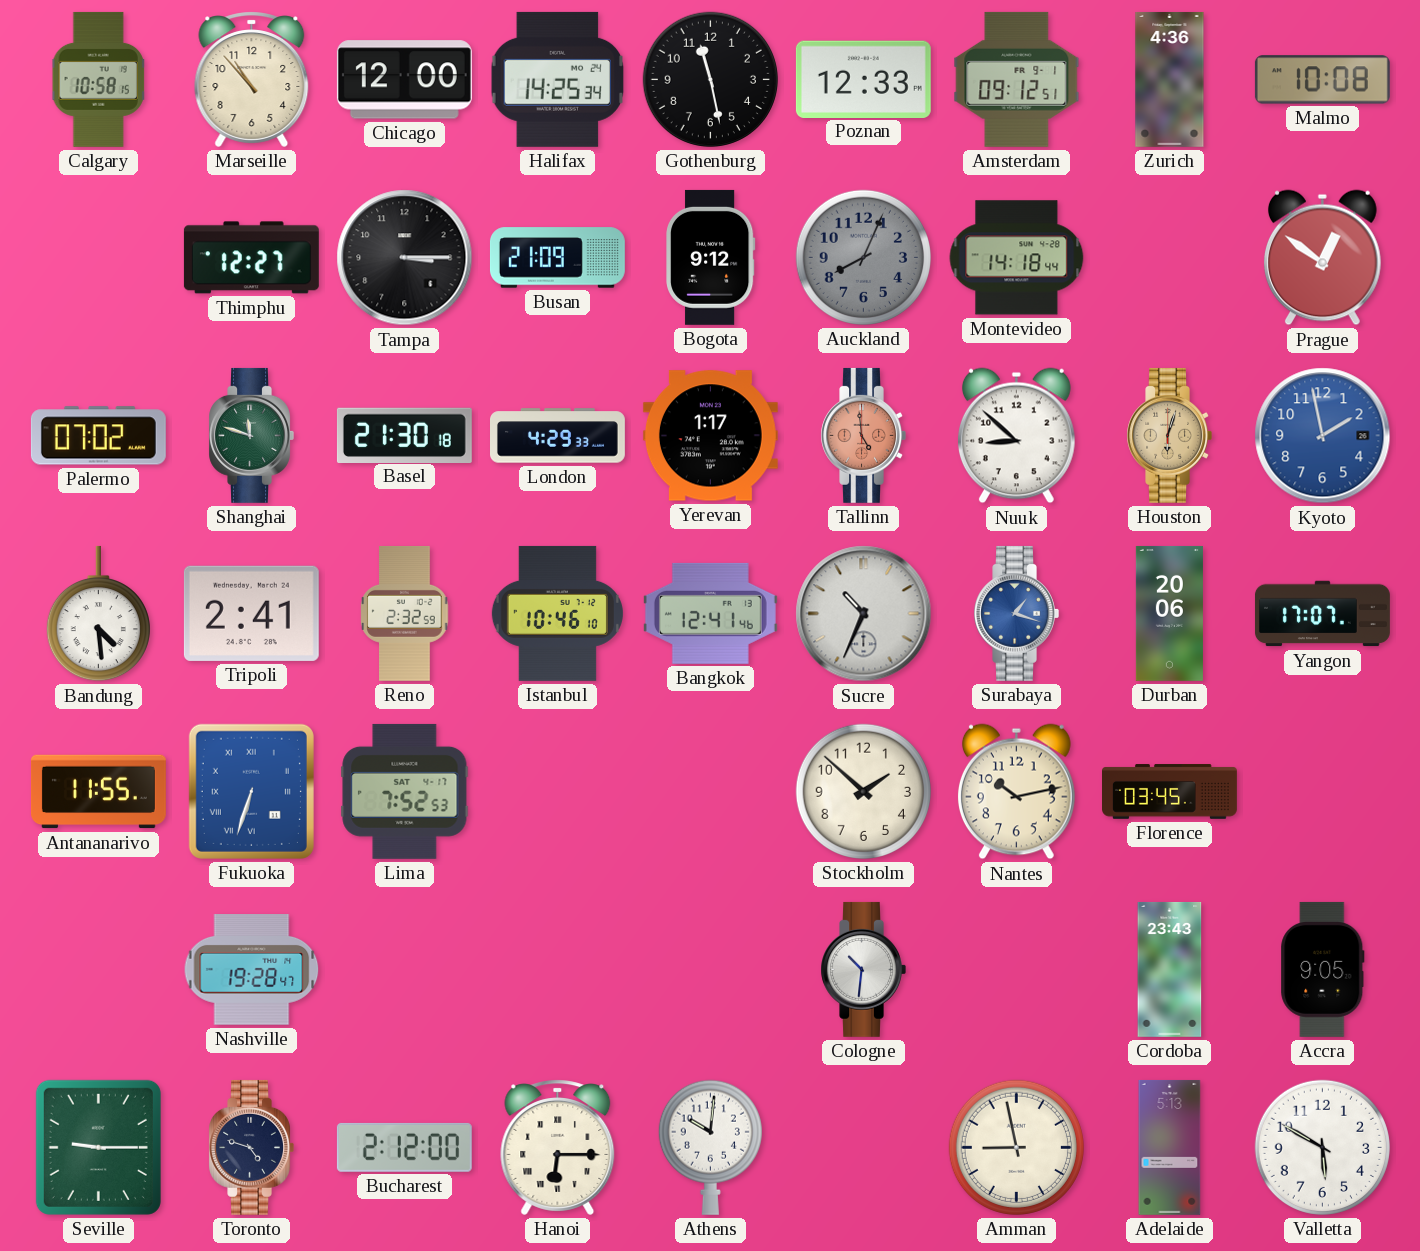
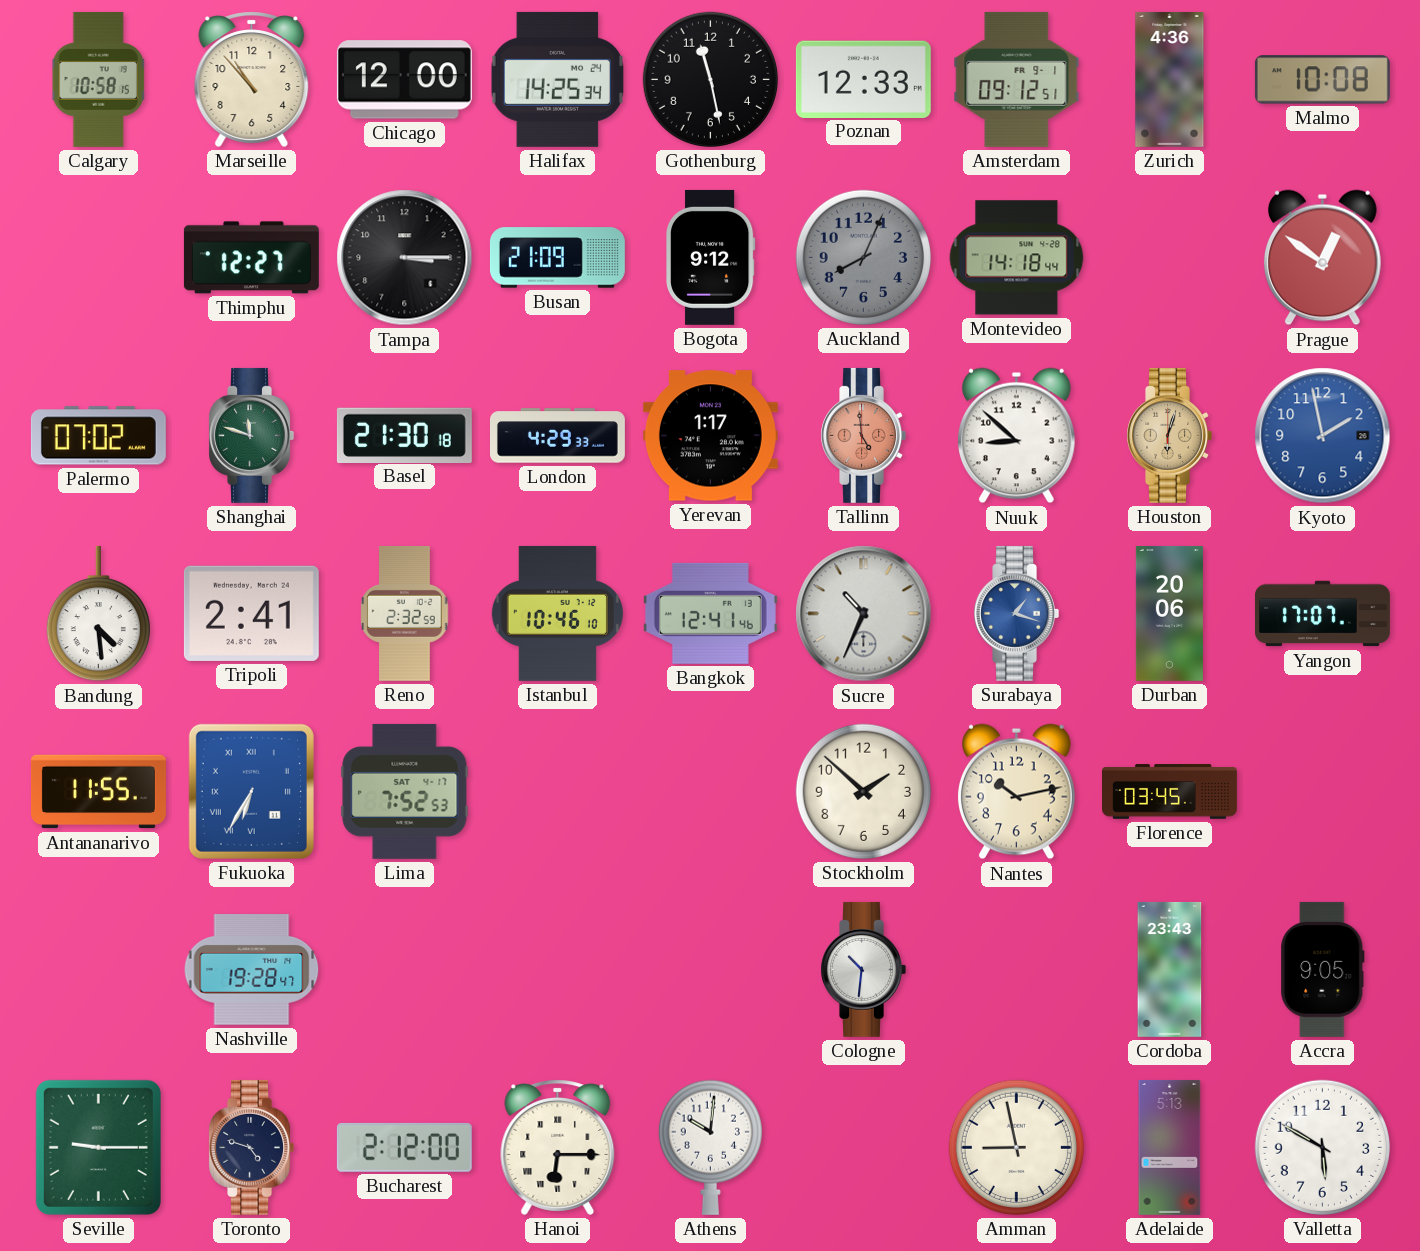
Fukuoka: 6:33 -> 6:35 (251, 791)
